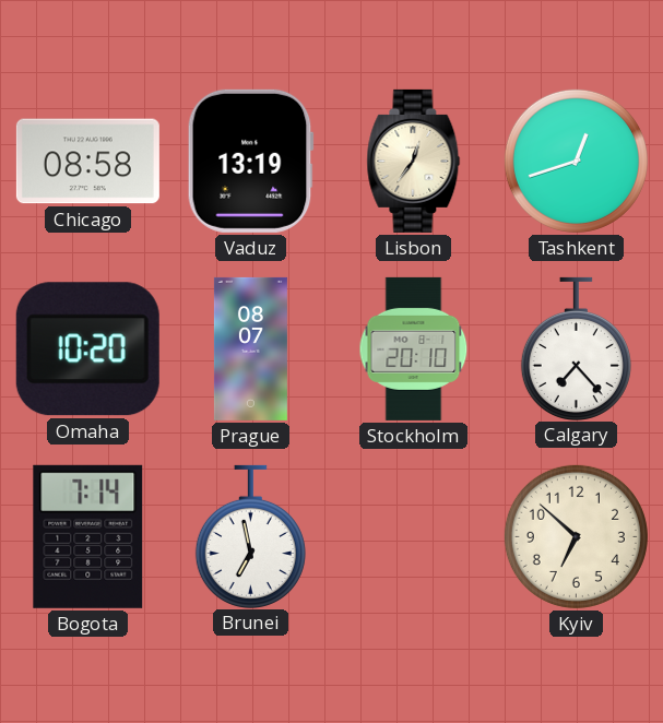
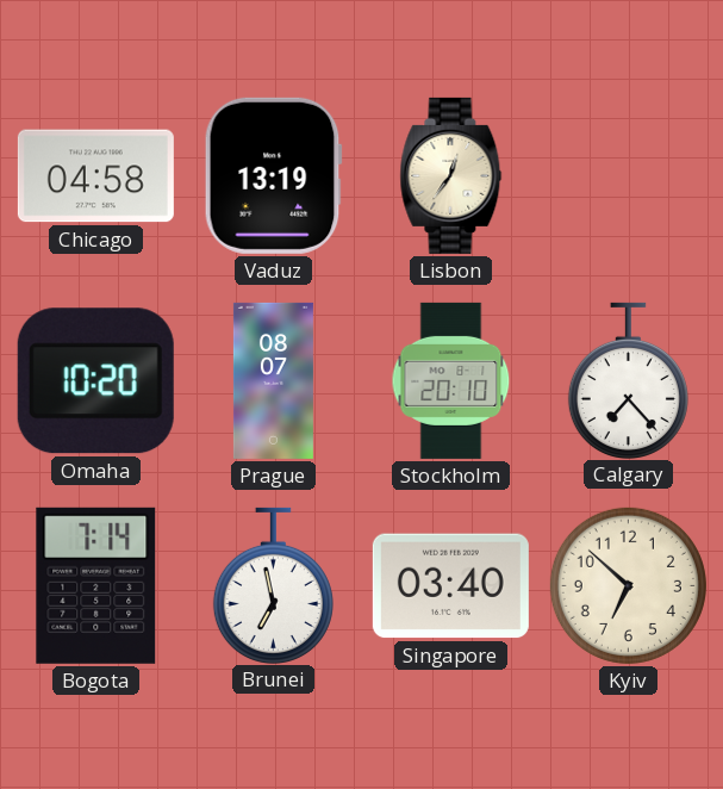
Chicago: 08:58 -> 04:58 (95, 176)
Tashkent: 12:42 -> none (576, 161)
Singapore: none -> 03:40 (450, 586)
